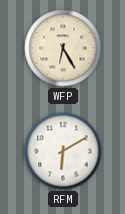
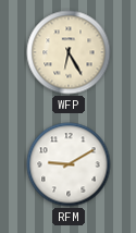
RFM: 6:10 -> 9:10 (69, 164)
